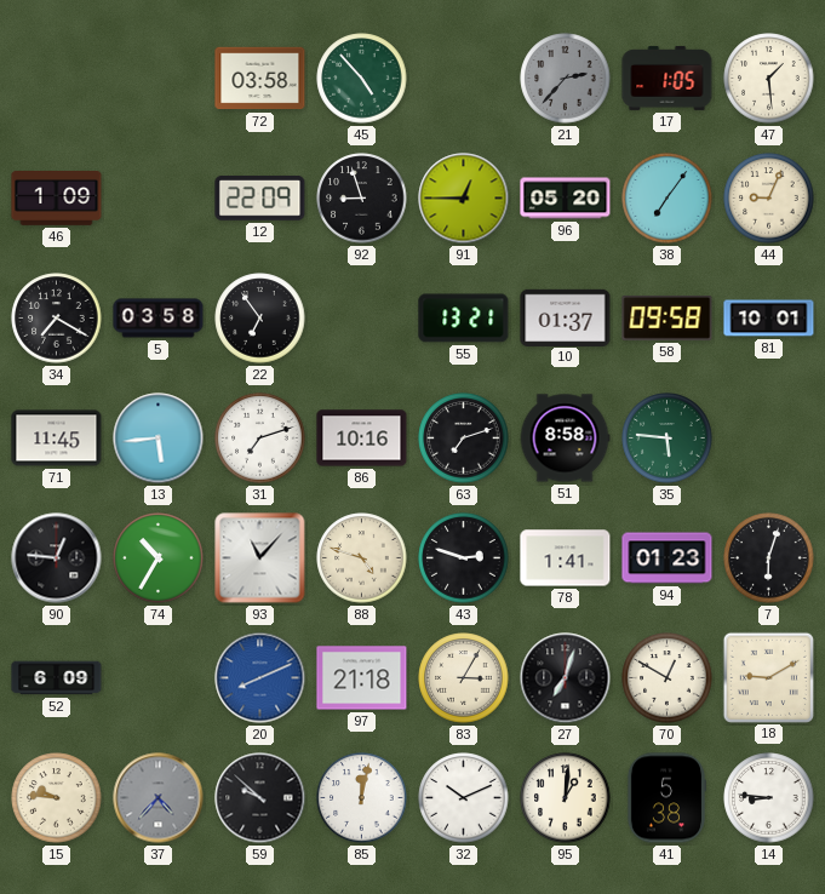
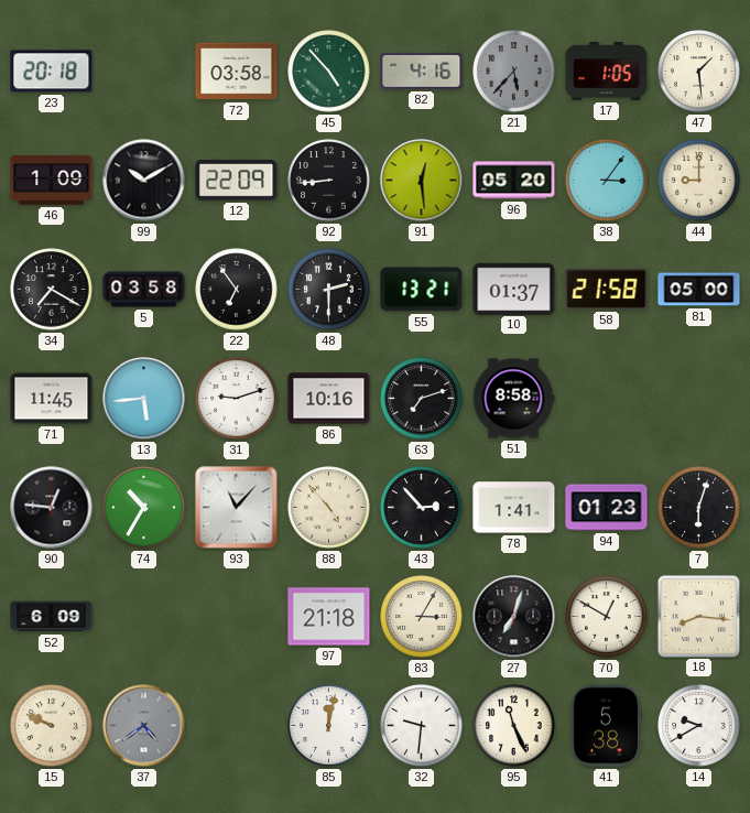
23: none -> 20:18 (52, 72)
82: none -> 4:16 (422, 71)
21: 2:37 -> 5:37 (514, 72)
99: none -> 10:10 (144, 181)
92: 8:57 -> 8:44 (329, 181)
91: 12:45 -> 12:29 (422, 181)
38: 7:06 -> 3:06 (607, 181)
44: 9:04 -> 9:00 (699, 181)
48: none -> 2:30 (329, 290)
58: 09:58 -> 21:58 (607, 290)
81: 10:01 -> 05:00 (699, 290)
31: 7:12 -> 9:12 (237, 399)
35: 5:46 -> none (668, 439)
88: 4:48 -> 4:53 (329, 508)
43: 2:48 -> 2:53 (422, 508)
20: 8:11 -> none (260, 678)
18: 9:10 -> 8:16 (698, 616)
15: 9:46 -> 9:49 (52, 726)
37: 4:37 -> 4:39 (144, 726)
59: 9:52 -> none (260, 798)
32: 10:11 -> 9:31 (422, 726)
95: 1:01 -> 11:26 (514, 726)
14: 8:46 -> 9:40 (699, 726)
